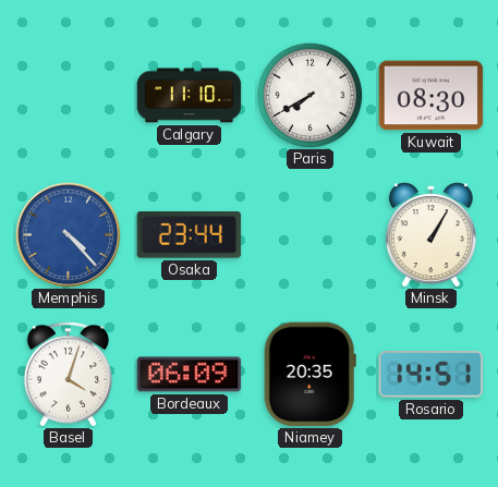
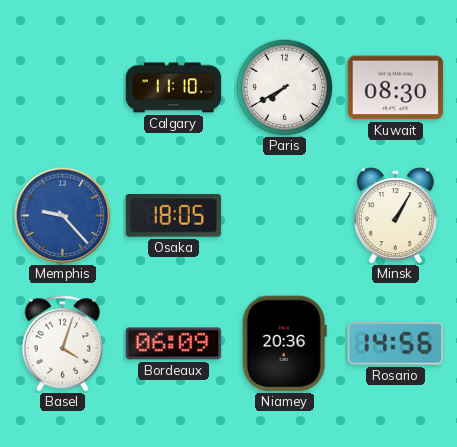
Memphis: 4:23 -> 9:23 (63, 216)
Osaka: 23:44 -> 18:05 (174, 216)
Niamey: 20:35 -> 20:36 (284, 344)
Rosario: 14:51 -> 14:56 (396, 344)
